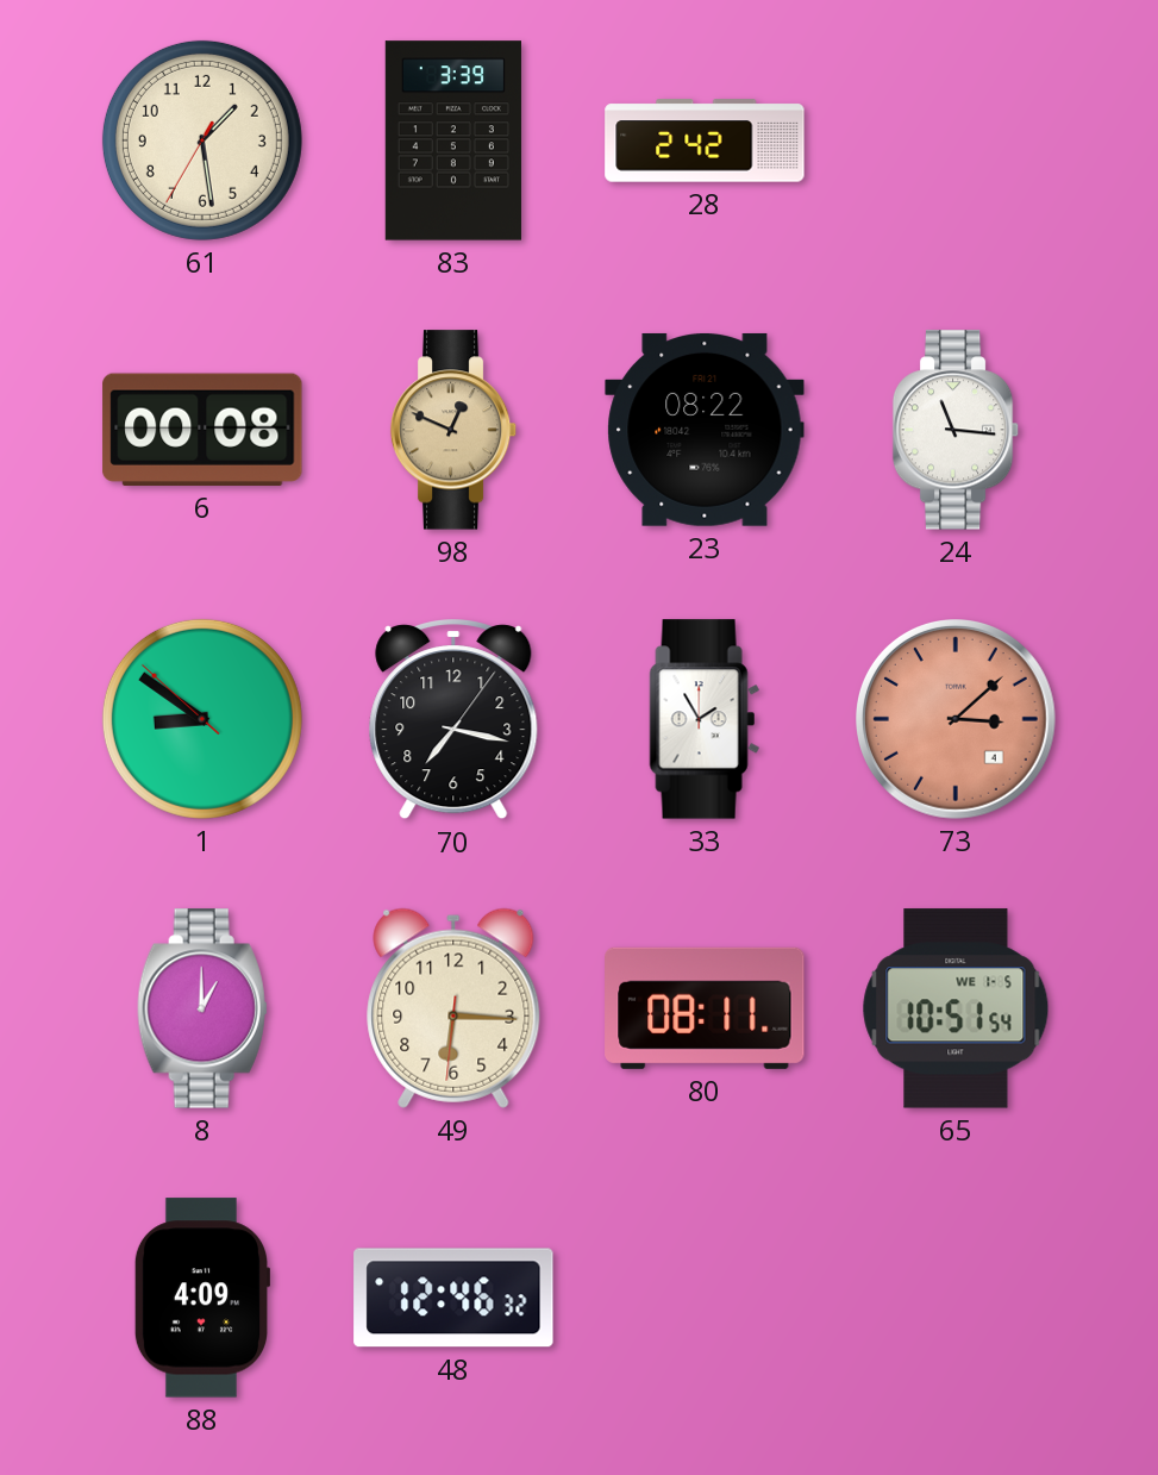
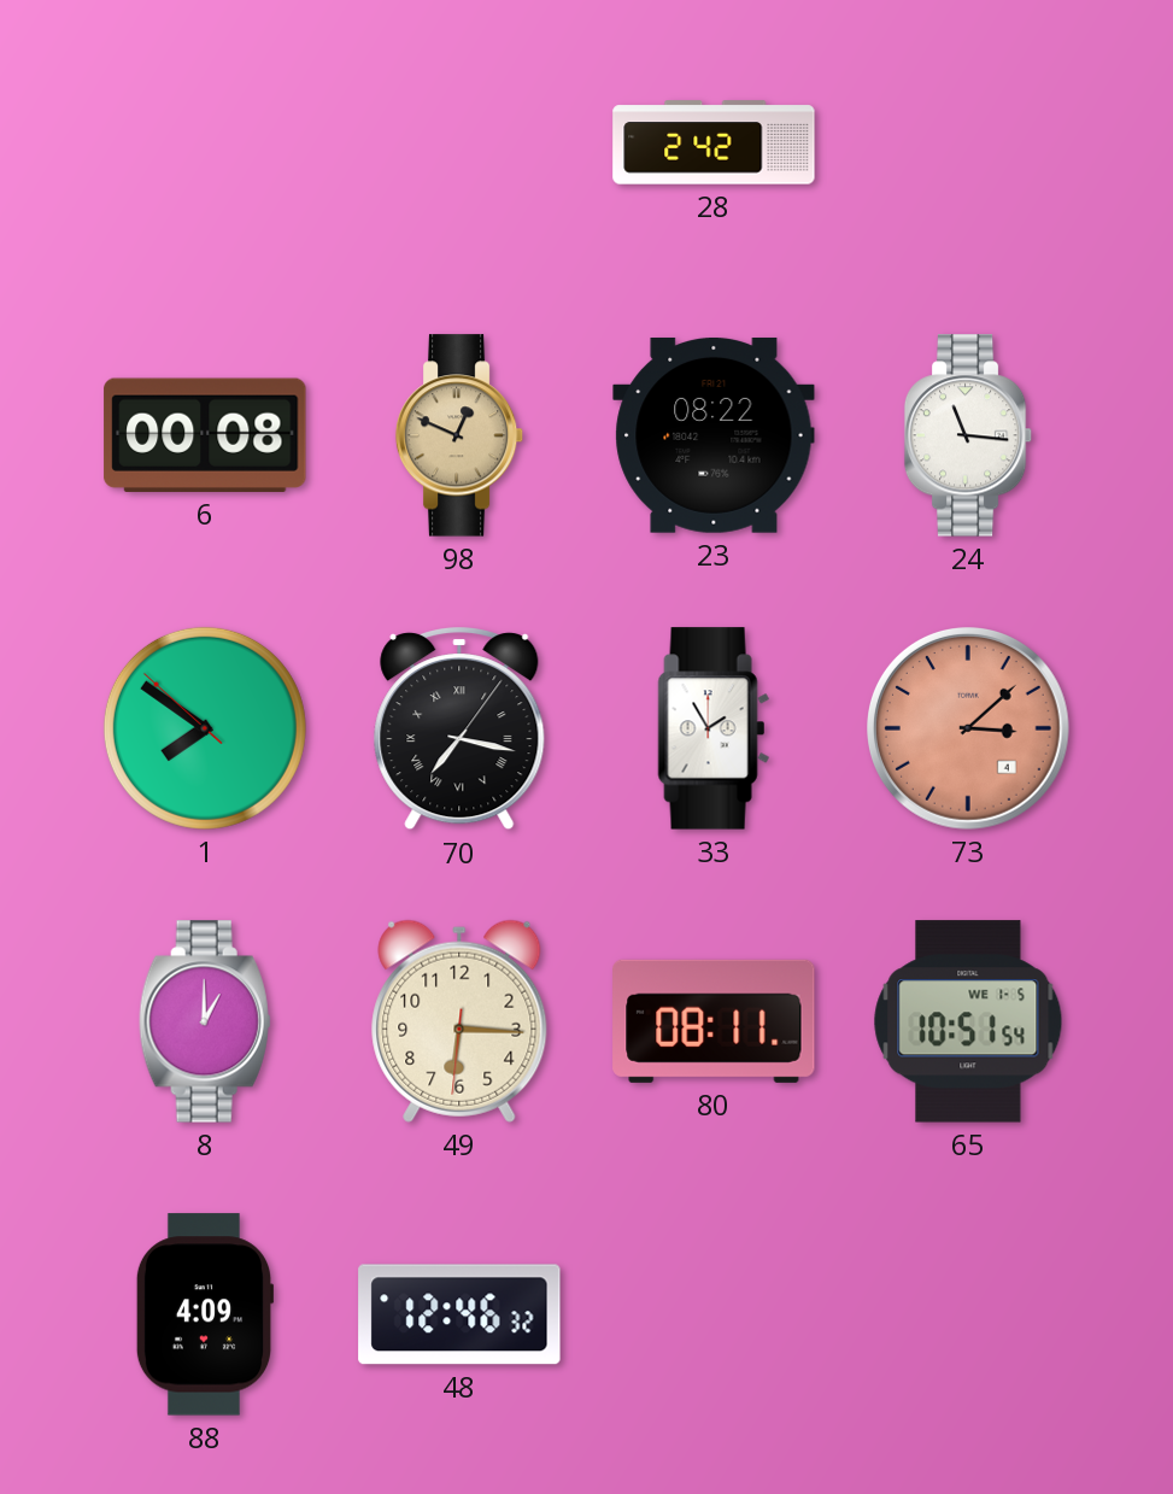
61: 1:28 -> none (202, 140)
83: 3:39 -> none (453, 140)
1: 8:50 -> 7:50 (205, 728)
70 numerals: Arabic -> Roman (459, 730)
